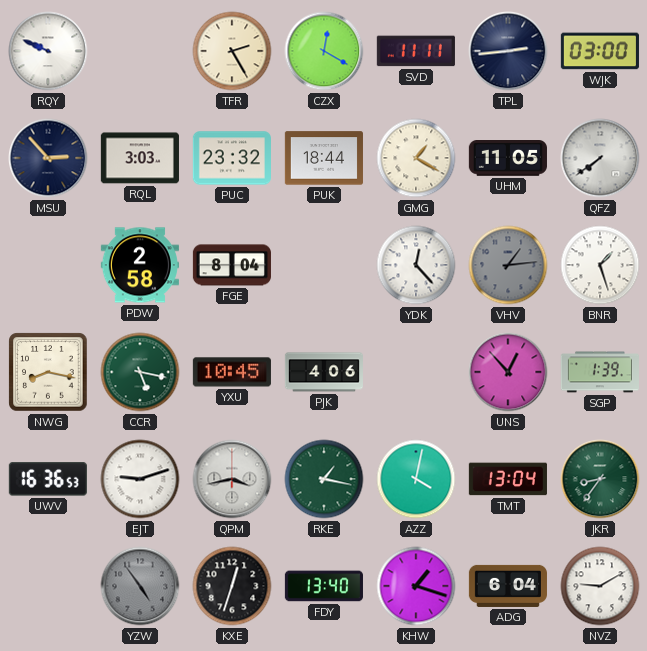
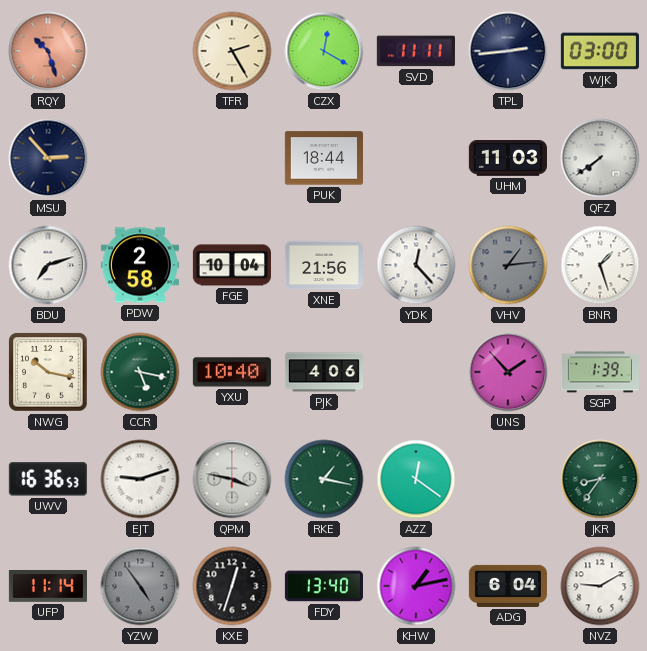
RQY: 9:49 -> 10:27 (48, 51)
RQY dial: white -> salmon (48, 51)
RQL: 3:03 -> none (140, 158)
PUC: 23:32 -> none (232, 158)
GMG: 1:20 -> none (416, 158)
UHM: 11:05 -> 11:03 (508, 159)
BDU: none -> 7:12 (48, 265)
FGE: 8:04 -> 10:04 (232, 265)
XNE: none -> 21:56 (324, 265)
NWG: 8:17 -> 10:17 (48, 372)
YXU: 10:45 -> 10:40 (232, 372)
UNS: 12:53 -> 1:53 (508, 372)
QPM: 3:43 -> 3:47 (232, 479)
AZZ: 4:02 -> 12:21 (416, 479)
TMT: 13:04 -> none (508, 479)
UFP: none -> 11:14 (48, 586)
KHW: 1:18 -> 1:13 (416, 586)
